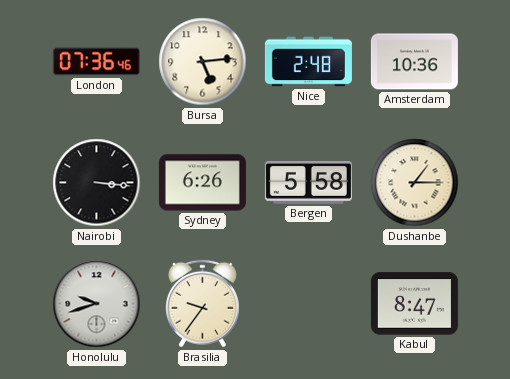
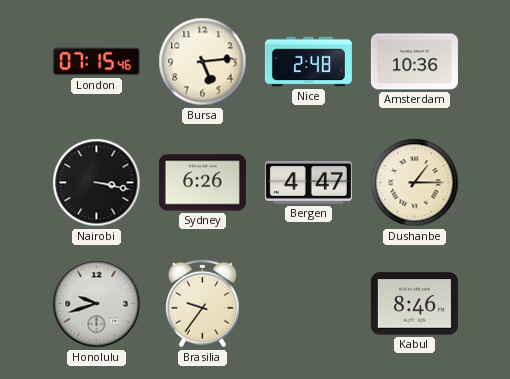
London: 07:36 -> 07:15 (96, 62)
Nairobi: 3:16 -> 3:17 (97, 183)
Bergen: 5:58 -> 4:47 (308, 182)
Kabul: 8:47 -> 8:46 (414, 304)
